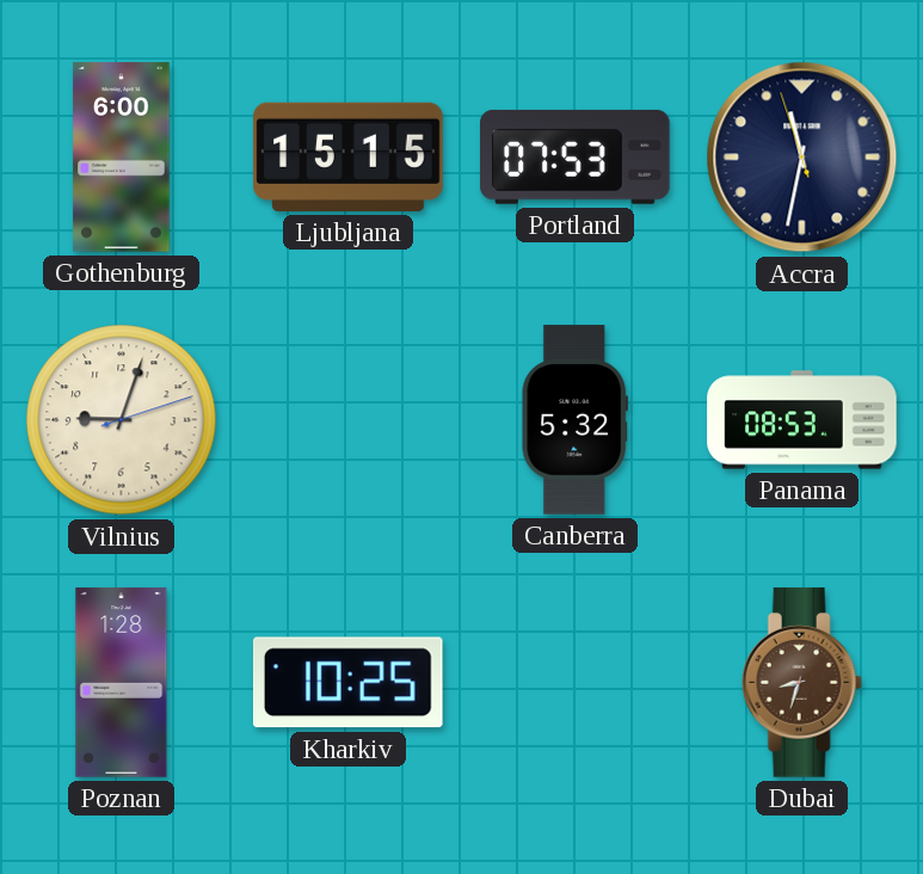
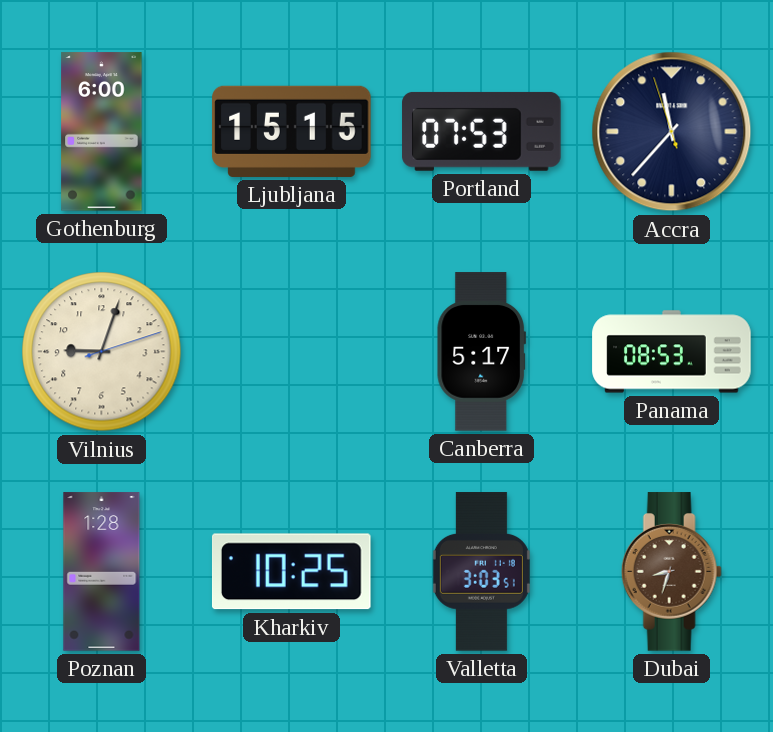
Accra: 11:31 -> 11:36 (672, 132)
Canberra: 5:32 -> 5:17 (481, 352)
Valletta: none -> 3:03 (481, 572)
